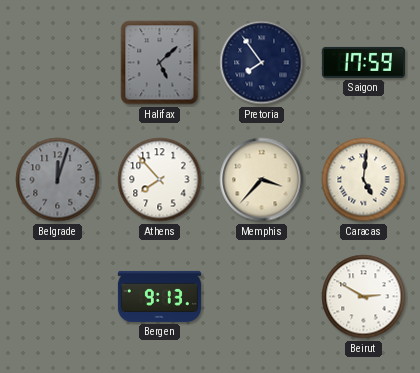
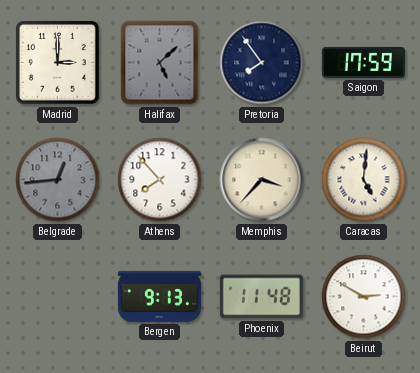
Madrid: none -> 3:00 (57, 62)
Belgrade: 12:03 -> 12:44 (58, 180)
Phoenix: none -> 11:48 (261, 297)
